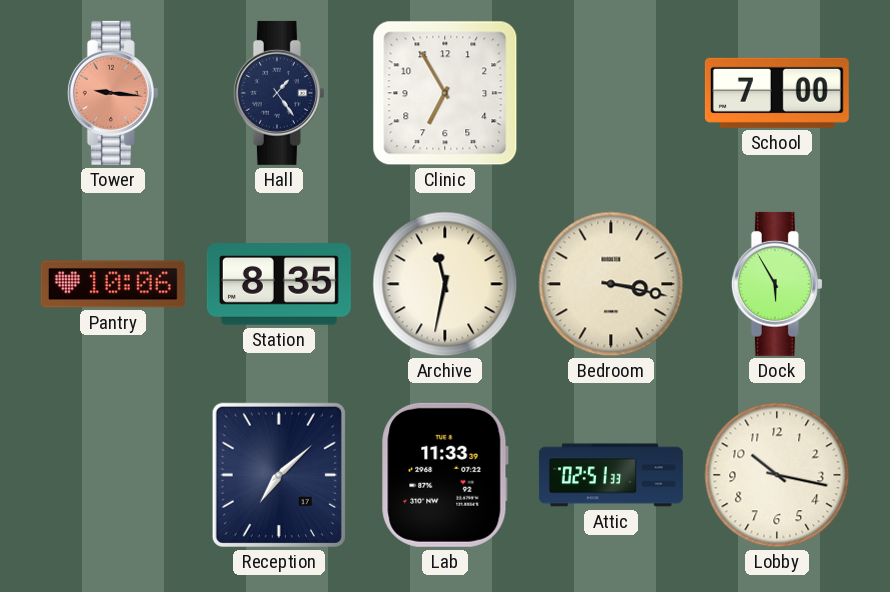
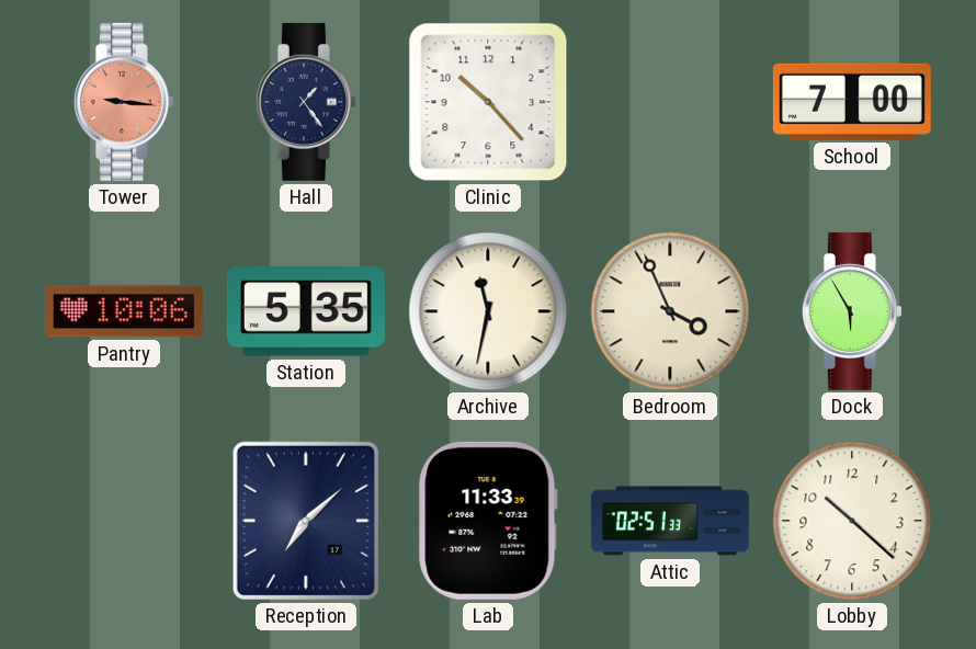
Clinic: 6:55 -> 10:23 (488, 102)
Station: 8:35 -> 5:35 (306, 311)
Bedroom: 3:17 -> 3:56 (670, 311)
Lobby: 10:17 -> 10:22 (852, 521)
